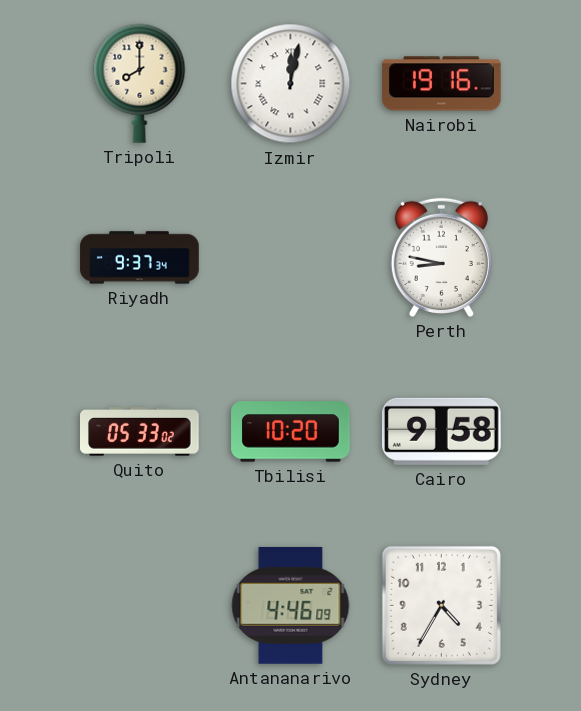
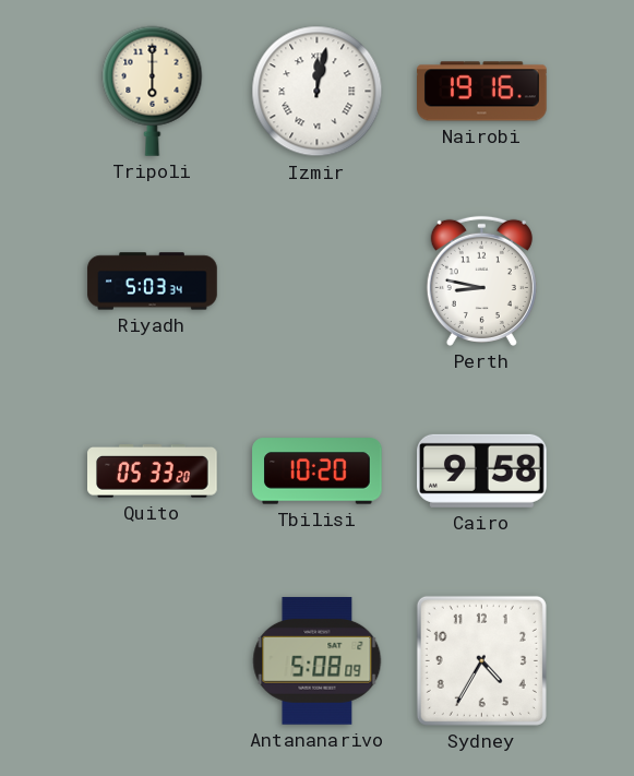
Tripoli: 8:00 -> 6:00 (153, 91)
Riyadh: 9:37 -> 5:03 (153, 282)
Quito: 05:33:02 -> 05:33:20 (153, 471)
Antananarivo: 4:46 -> 5:08 (318, 660)
